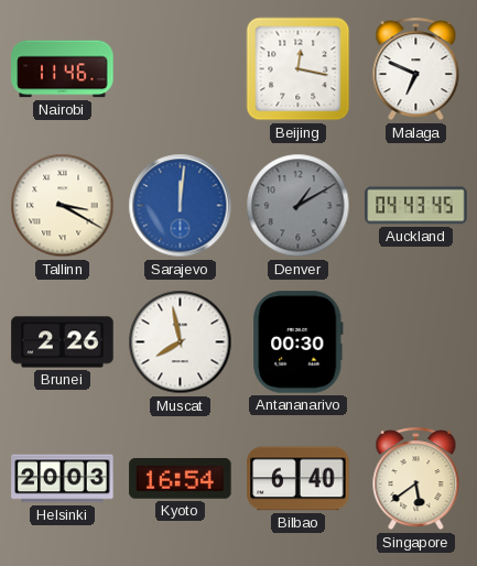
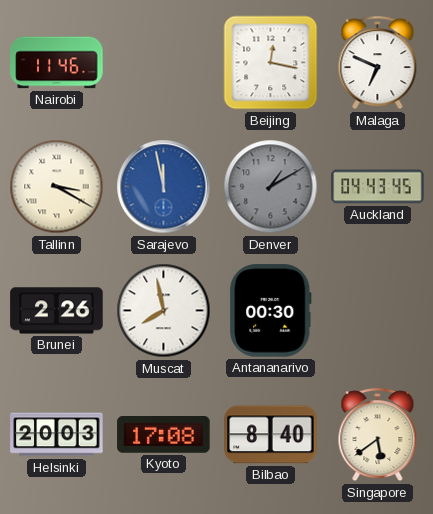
Sarajevo: 12:01 -> 11:58 (164, 187)
Kyoto: 16:54 -> 17:08 (164, 435)
Bilbao: 6:40 -> 8:40 (271, 435)
